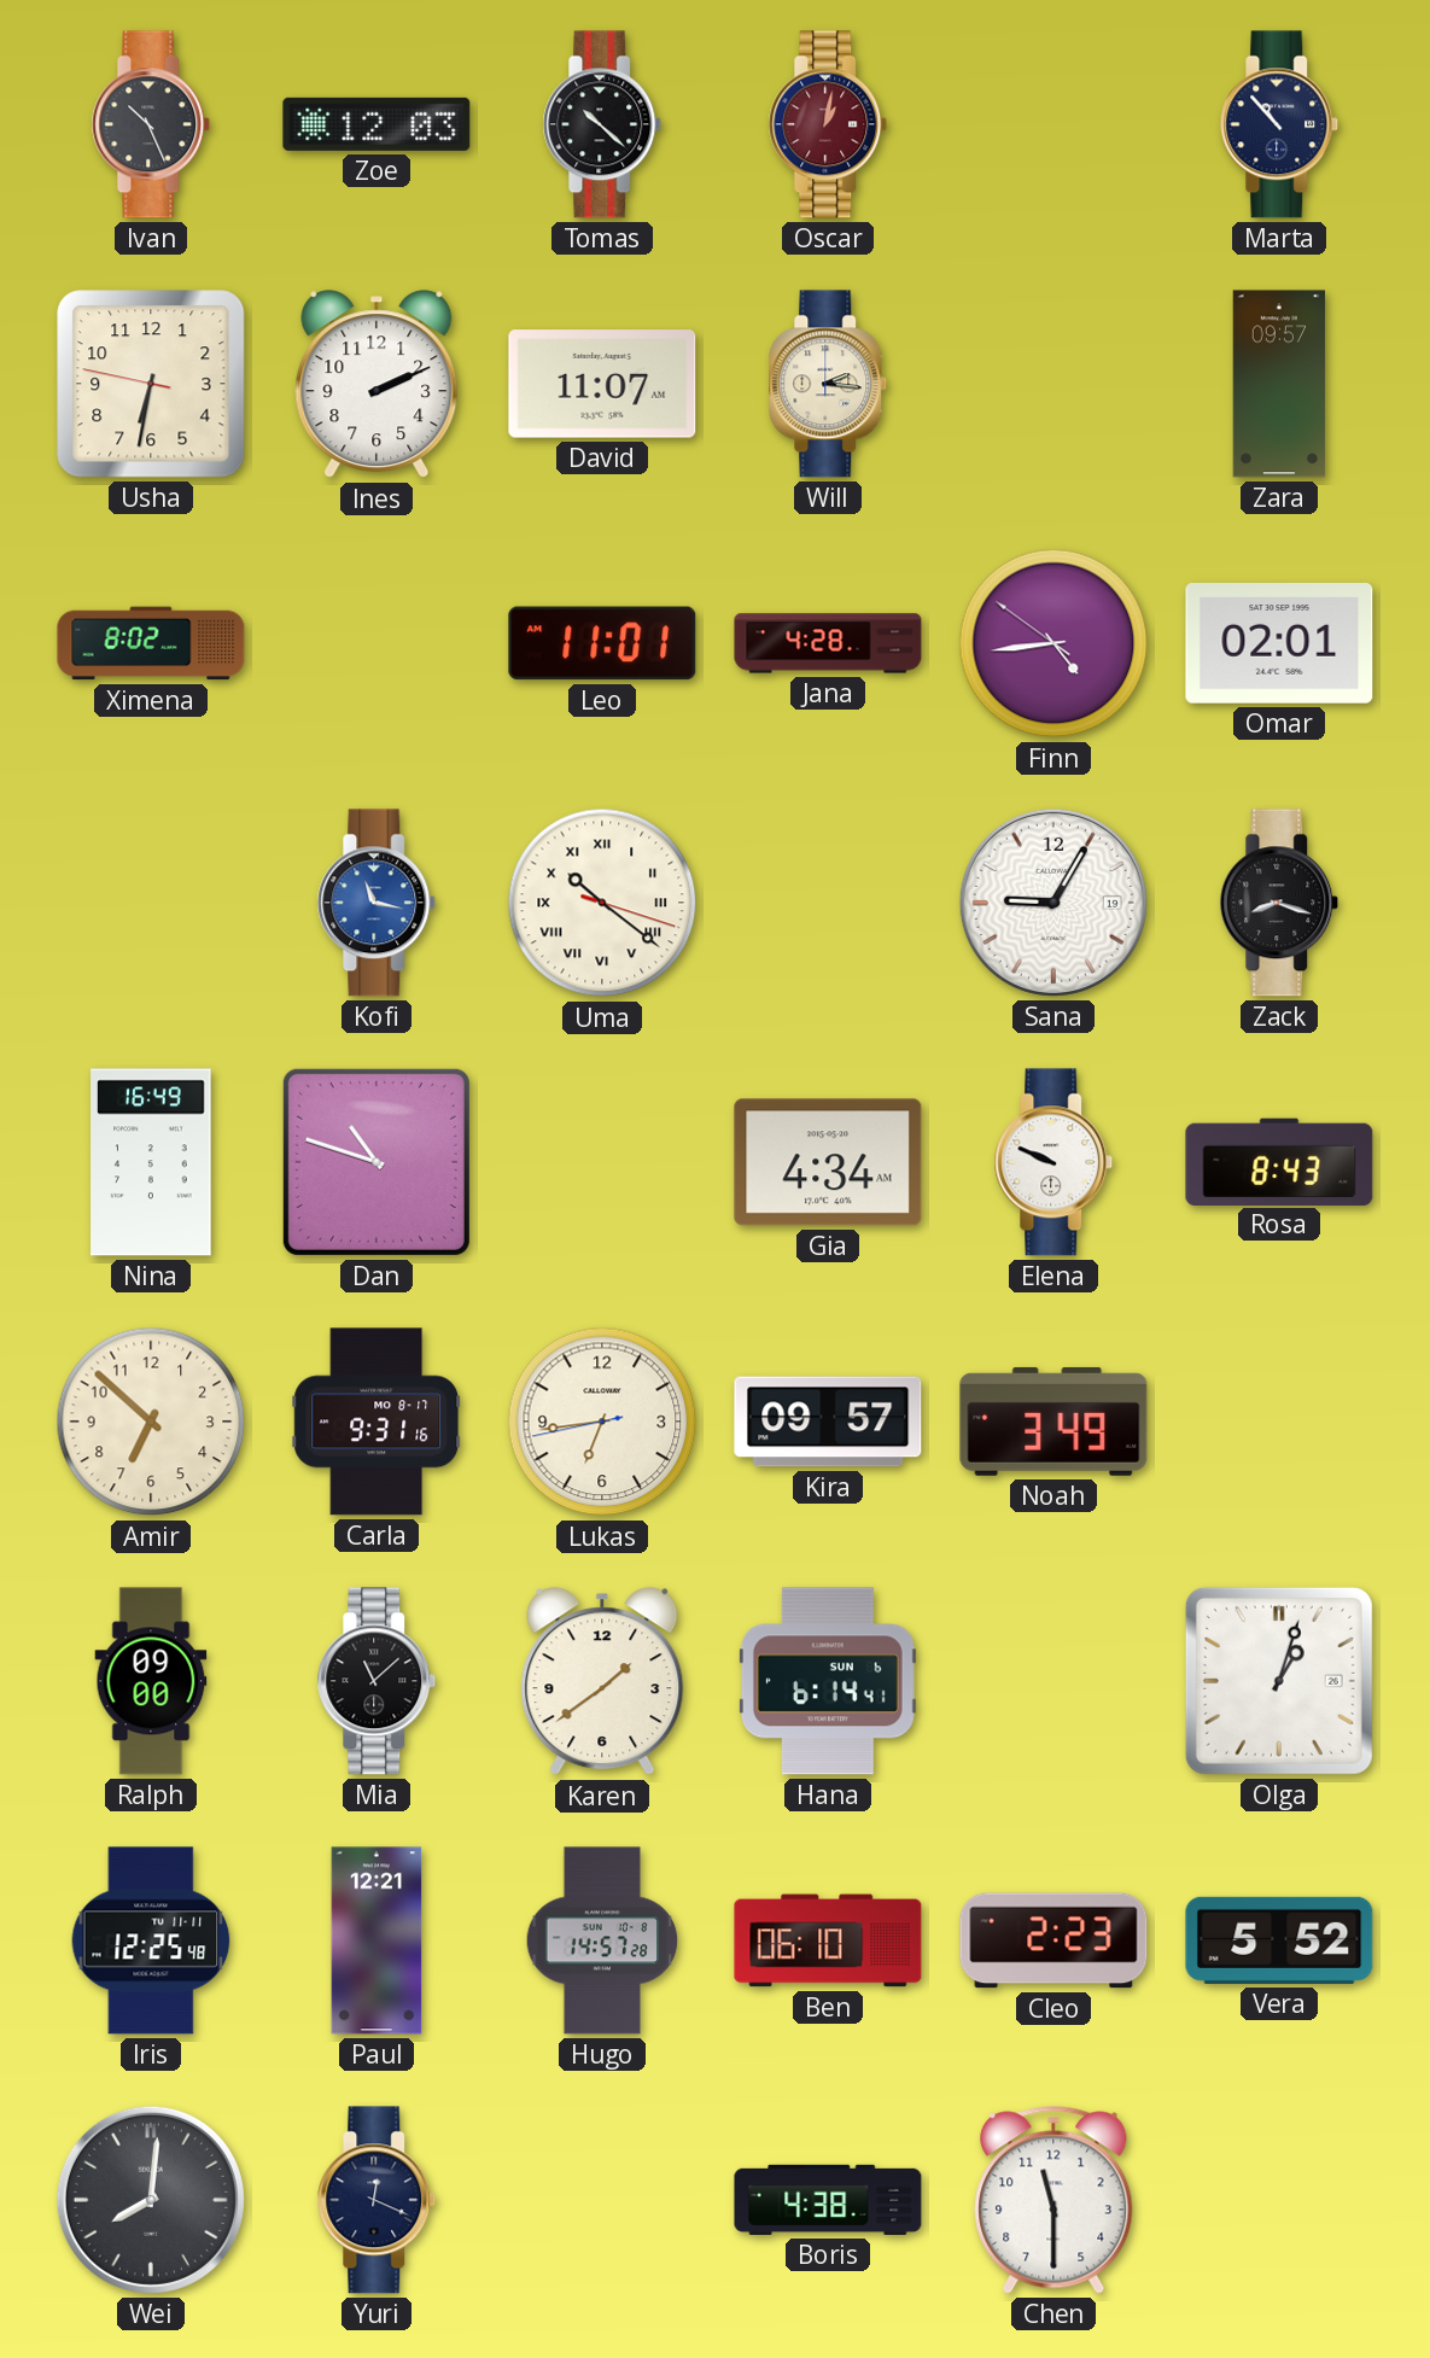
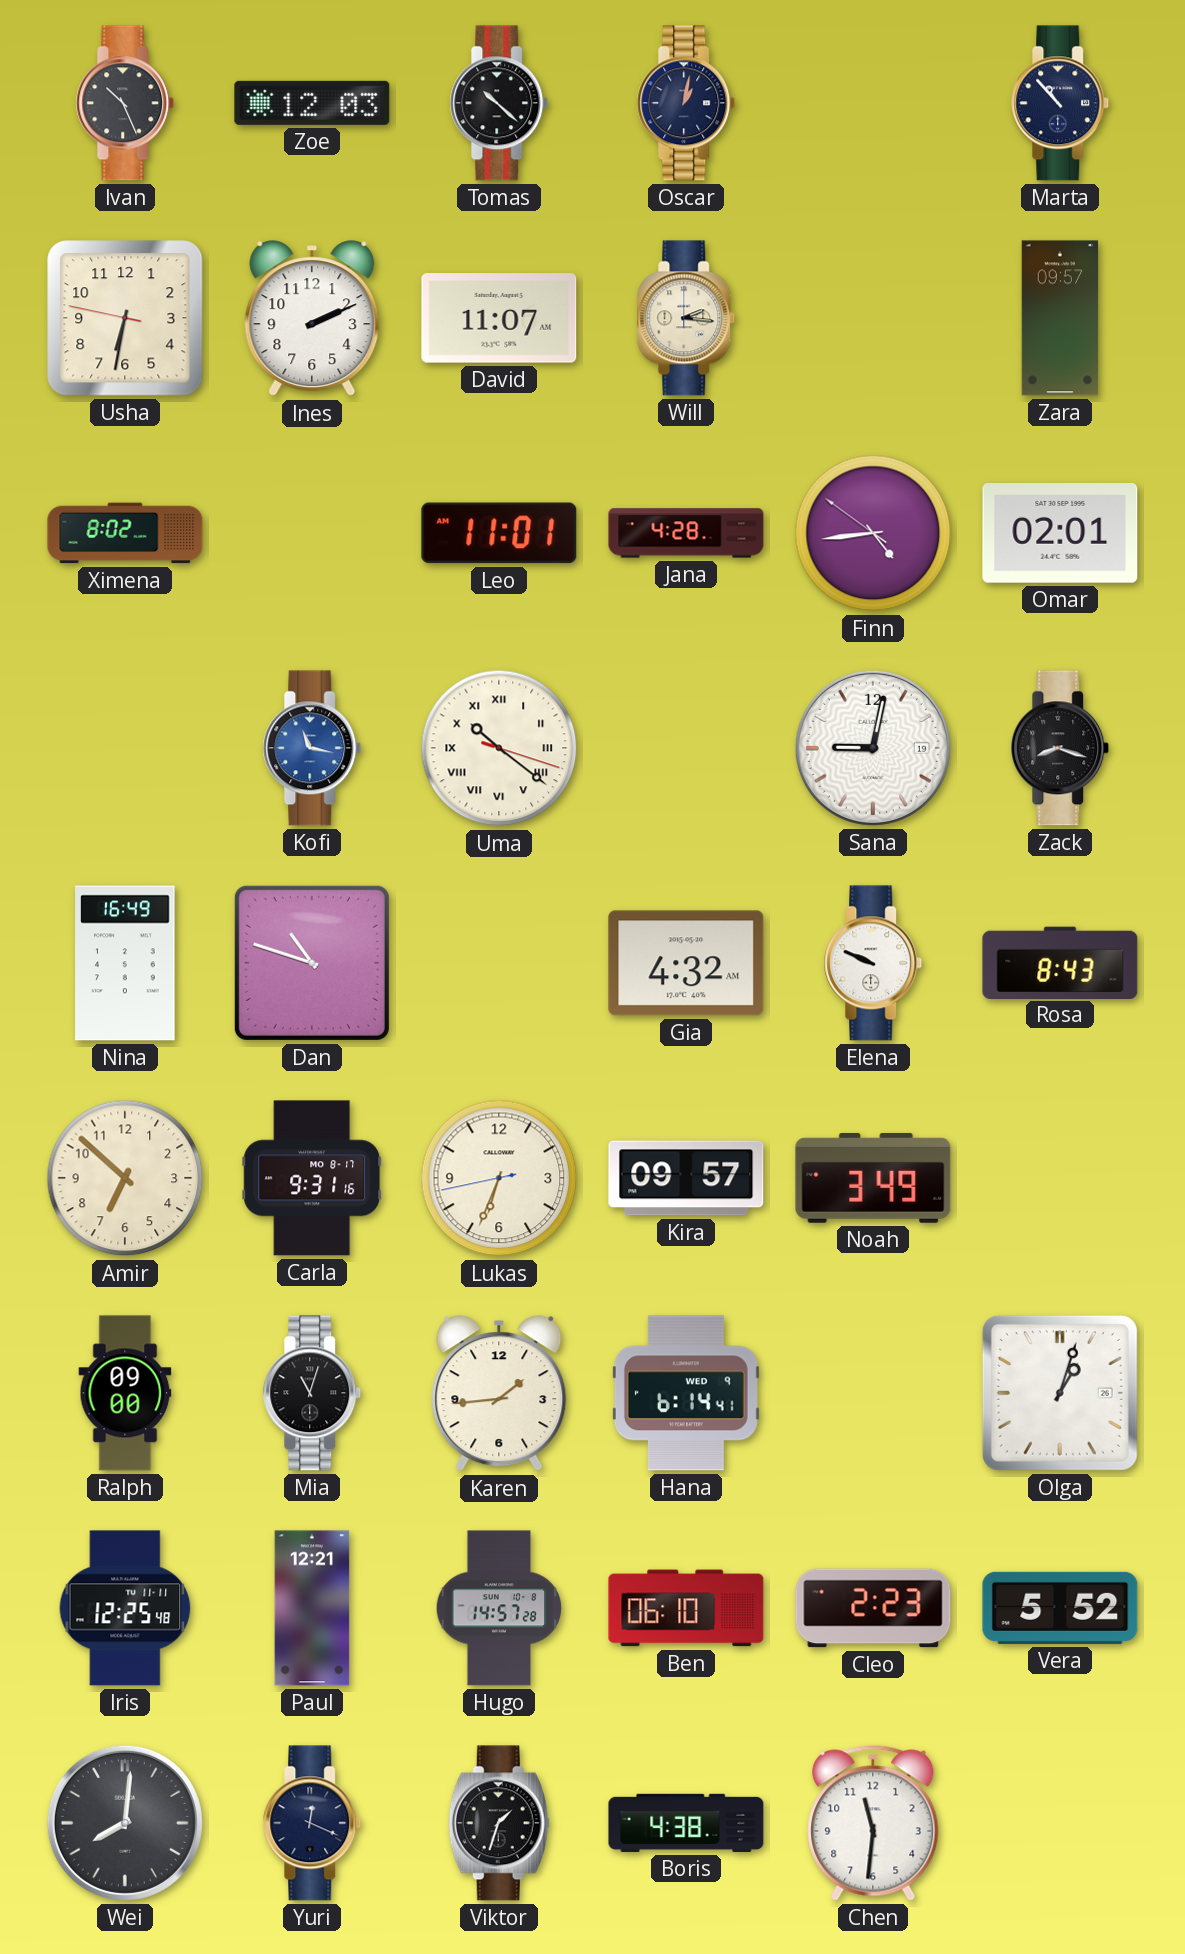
Oscar dial: burgundy -> navy (686, 103)
Sana: 9:05 -> 9:02 (873, 748)
Gia: 4:34 -> 4:32 (686, 963)
Lukas: 6:43 -> 6:33 (499, 1178)
Mia: 11:08 -> 11:03 (312, 1393)
Karen: 1:39 -> 1:44 (499, 1394)
Hana date: SUN 6 -> WED 9 (686, 1393)
Viktor: none -> 1:33 (499, 1823)
Chen: 11:30 -> 11:31 (873, 1823)
